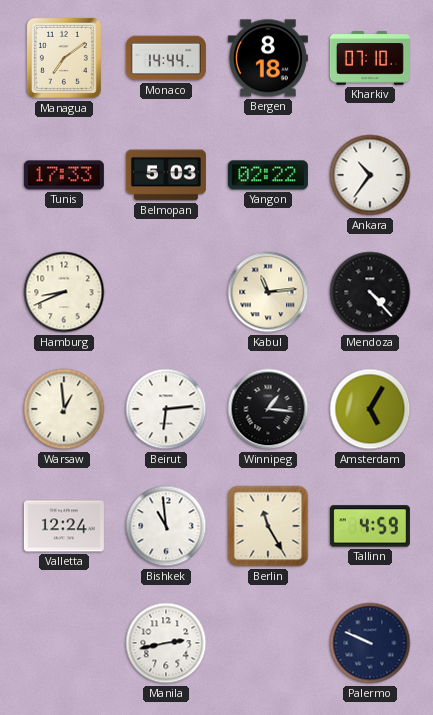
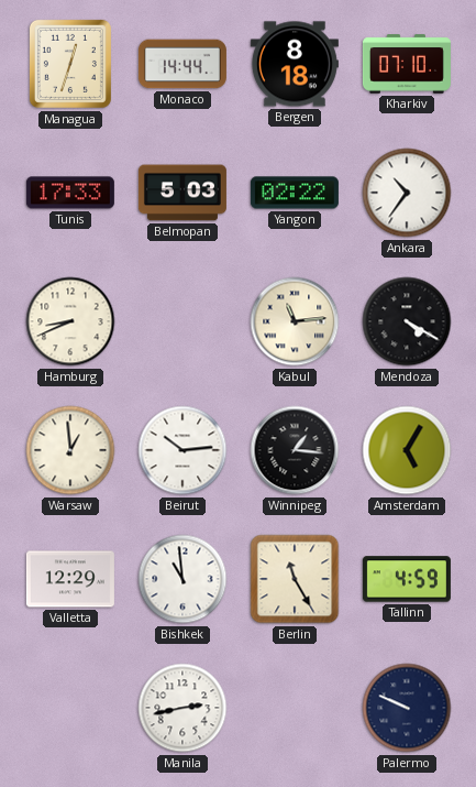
Managua: 7:09 -> 12:33 (70, 64)
Mendoza: 4:23 -> 4:20 (407, 321)
Beirut: 6:14 -> 10:14 (182, 450)
Valletta: 12:24 -> 12:29 (70, 579)
